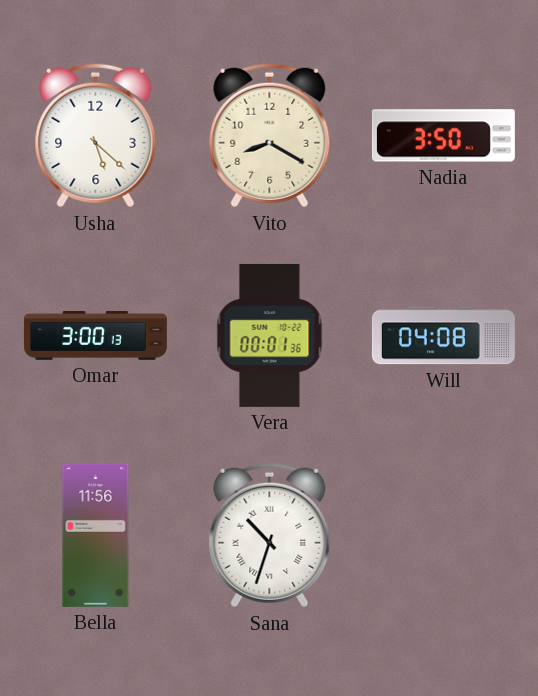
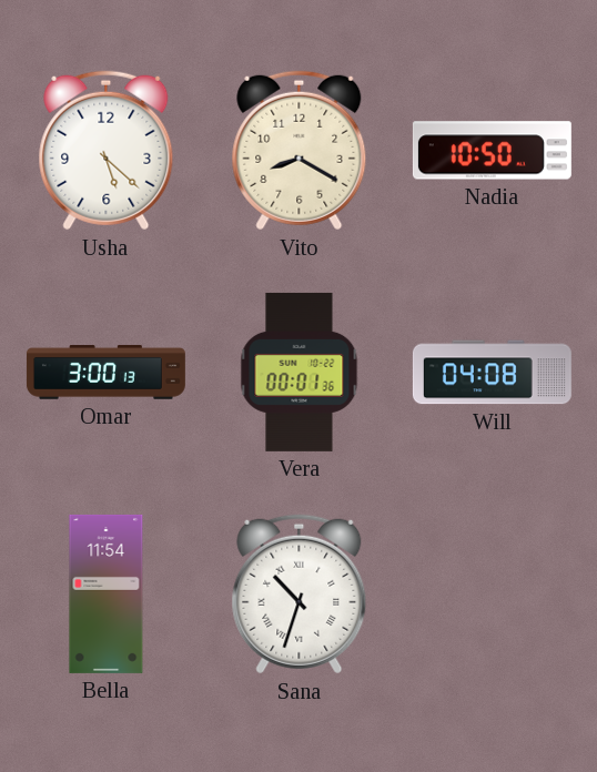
Nadia: 3:50 -> 10:50 (492, 151)
Bella: 11:56 -> 11:54 (107, 593)
